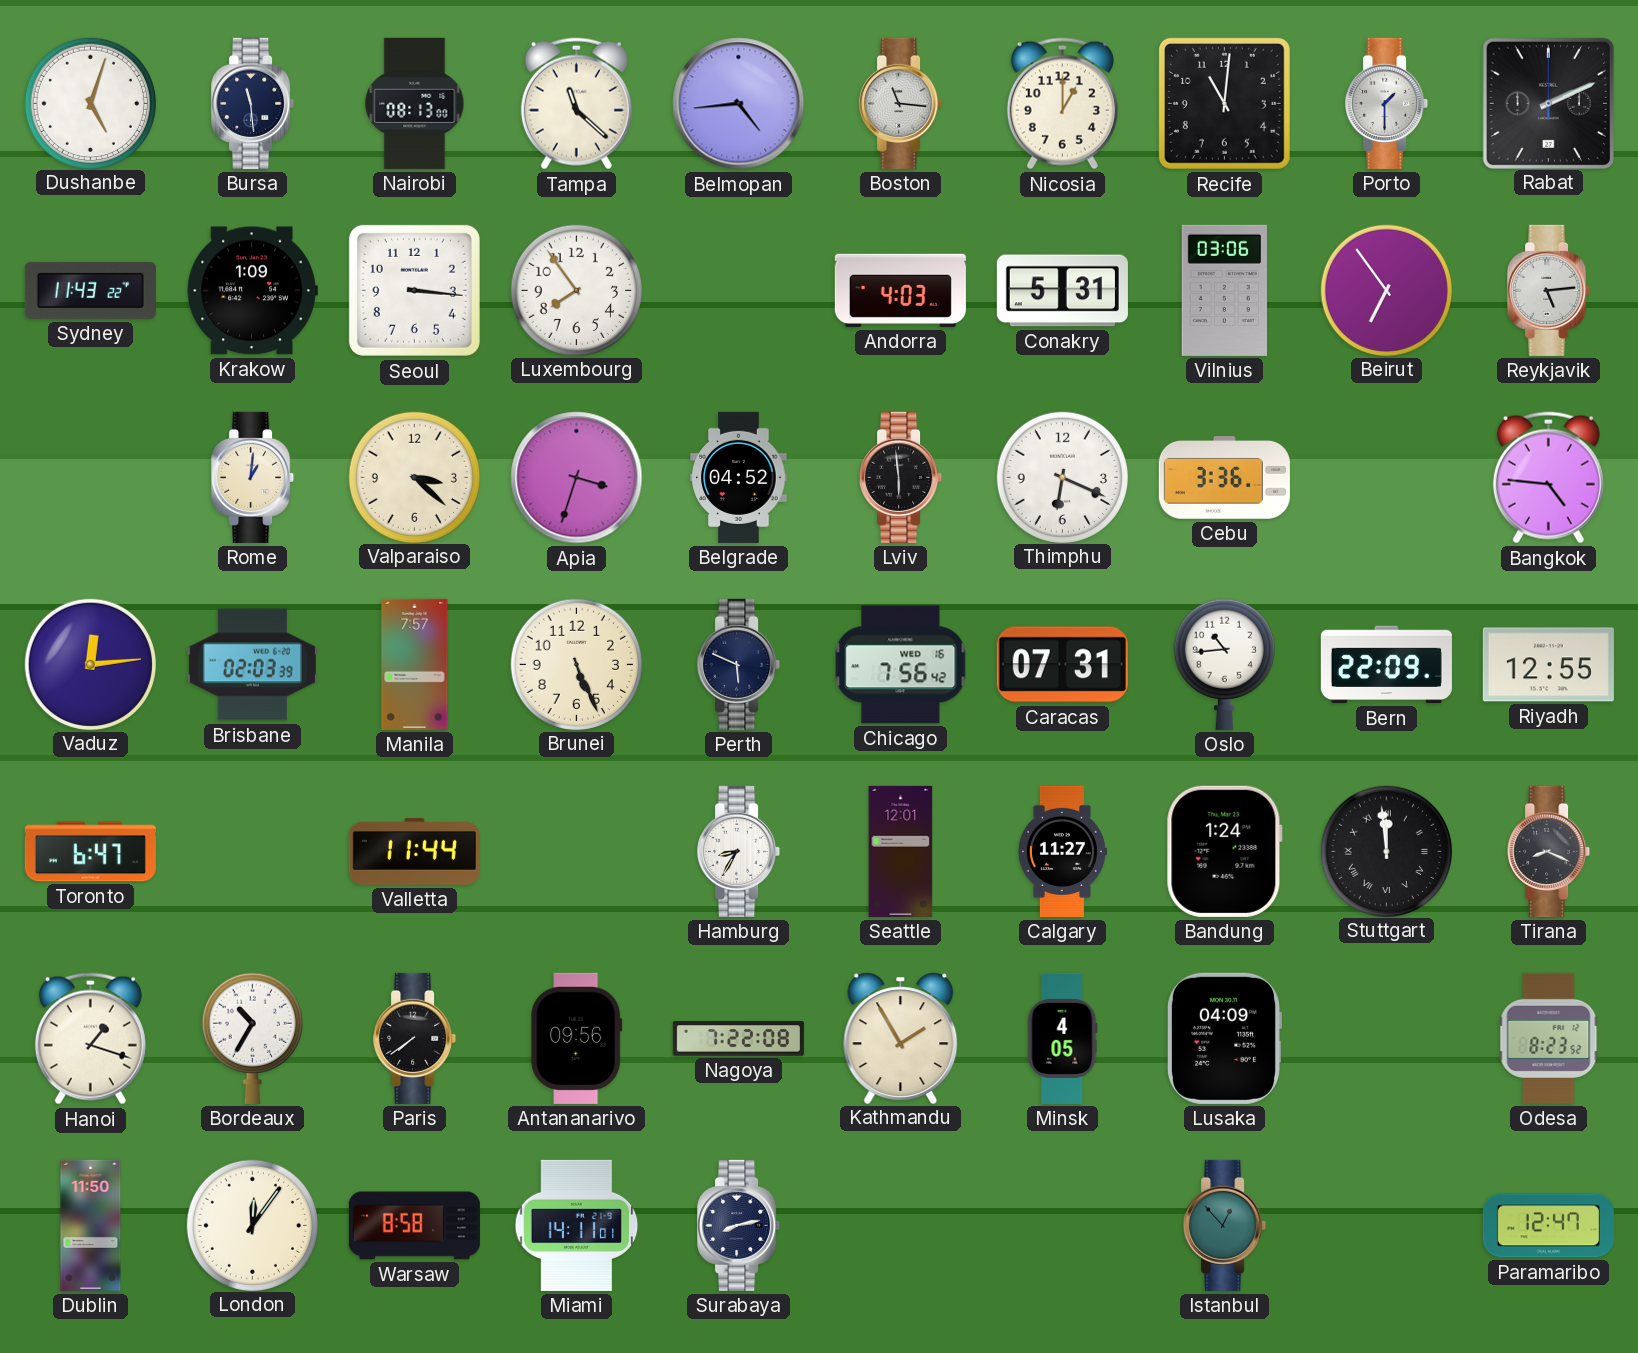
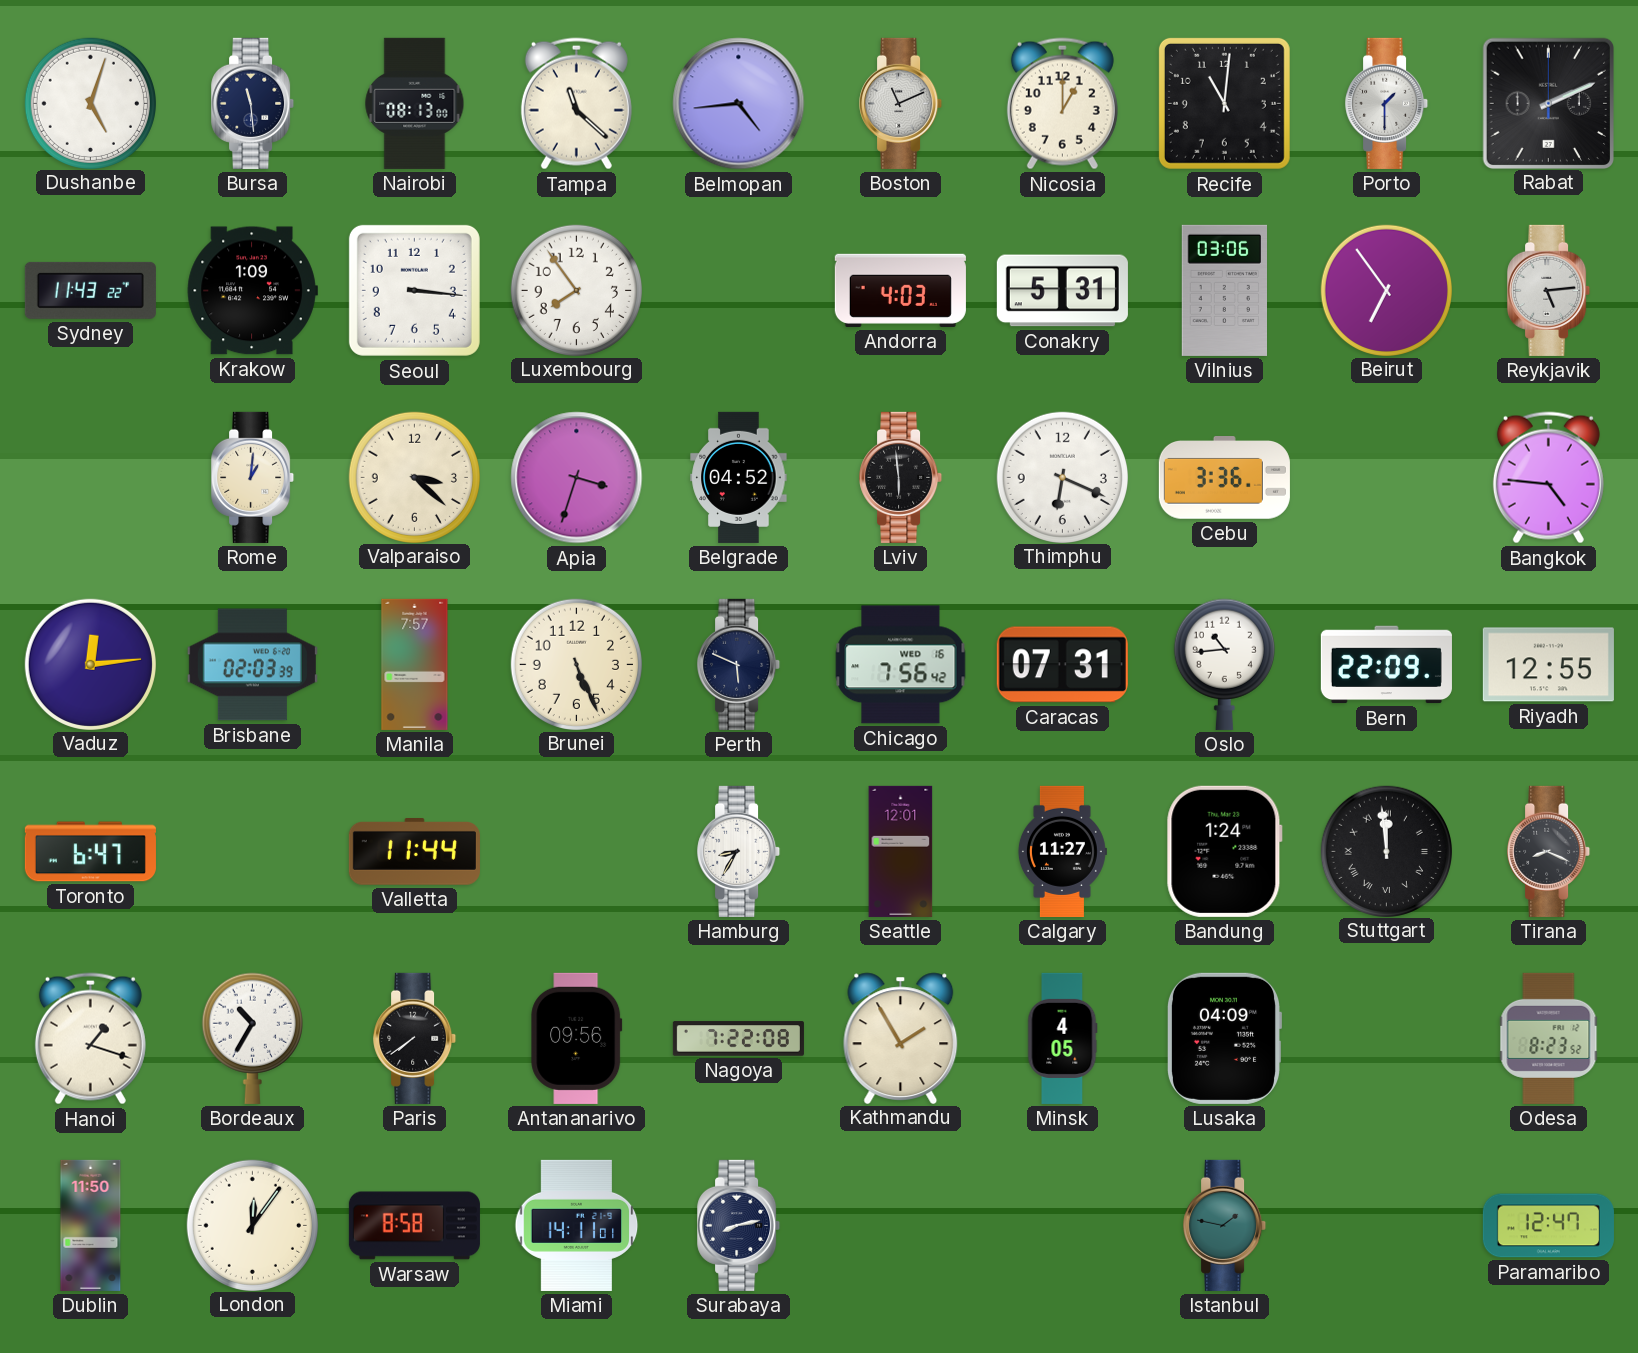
Boston: 11:16 -> 11:11 (901, 103)
Istanbul: 12:53 -> 1:47 (1225, 1225)
